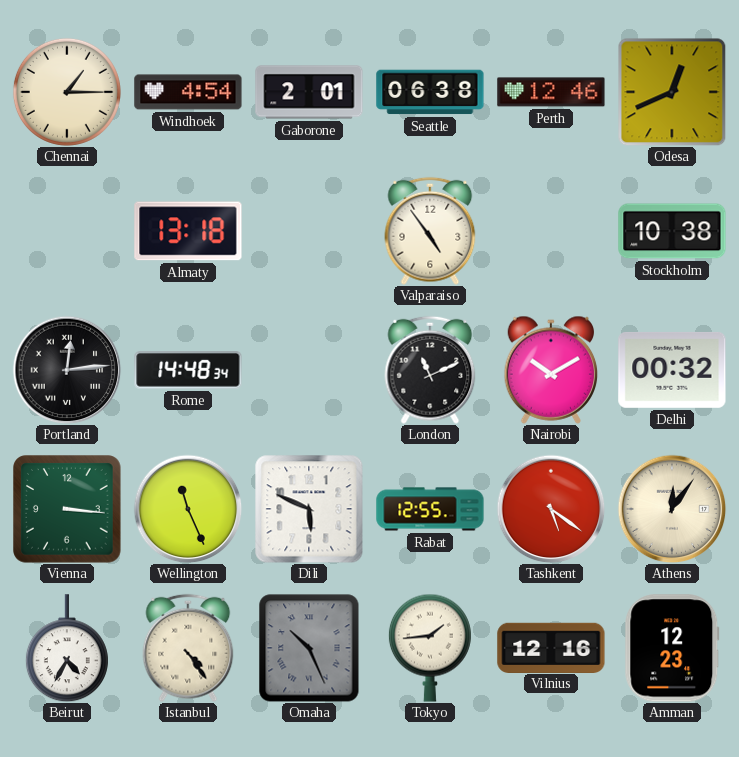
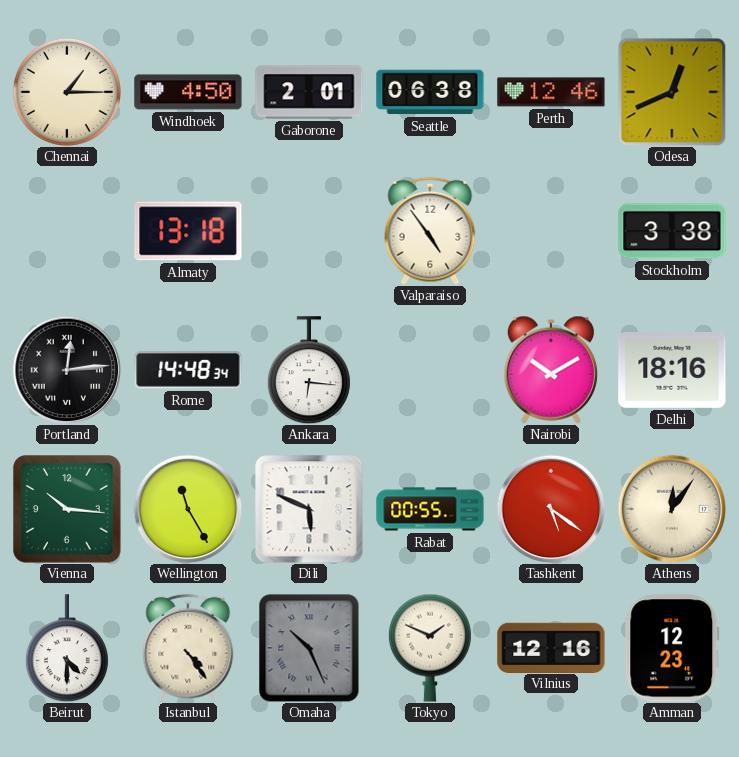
Windhoek: 4:54 -> 4:50 (188, 92)
Stockholm: 10:38 -> 3:38 (672, 231)
Ankara: none -> 6:16 (309, 370)
London: 11:11 -> none (430, 370)
Delhi: 00:32 -> 18:16 (672, 370)
Vienna: 3:16 -> 10:16 (67, 509)
Wellington: 11:26 -> 11:25 (188, 509)
Rabat: 12:55 -> 00:55 (430, 509)
Beirut: 4:35 -> 4:30 (67, 648)
Tokyo: 1:44 -> 1:49 (430, 648)
